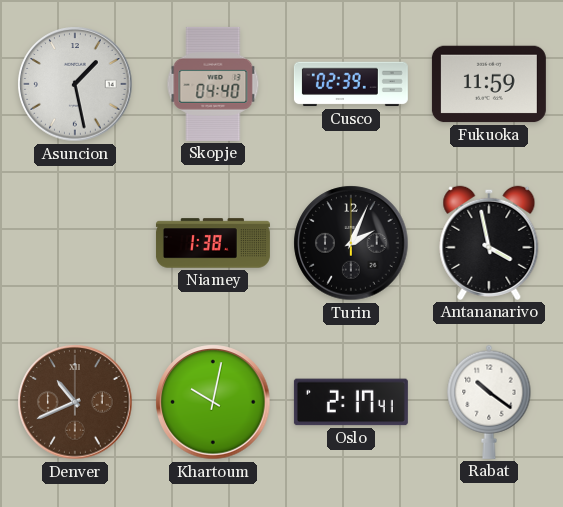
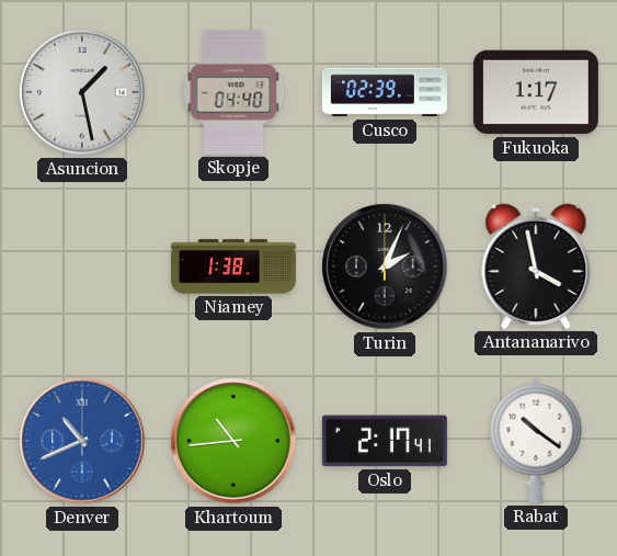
Fukuoka: 11:59 -> 1:17 (536, 92)
Denver dial: brown -> blue (82, 441)
Khartoum: 10:02 -> 10:44 (233, 441)
